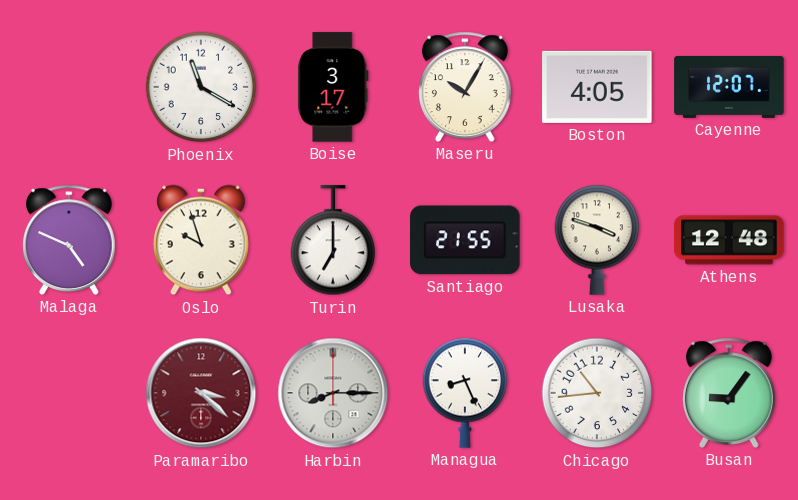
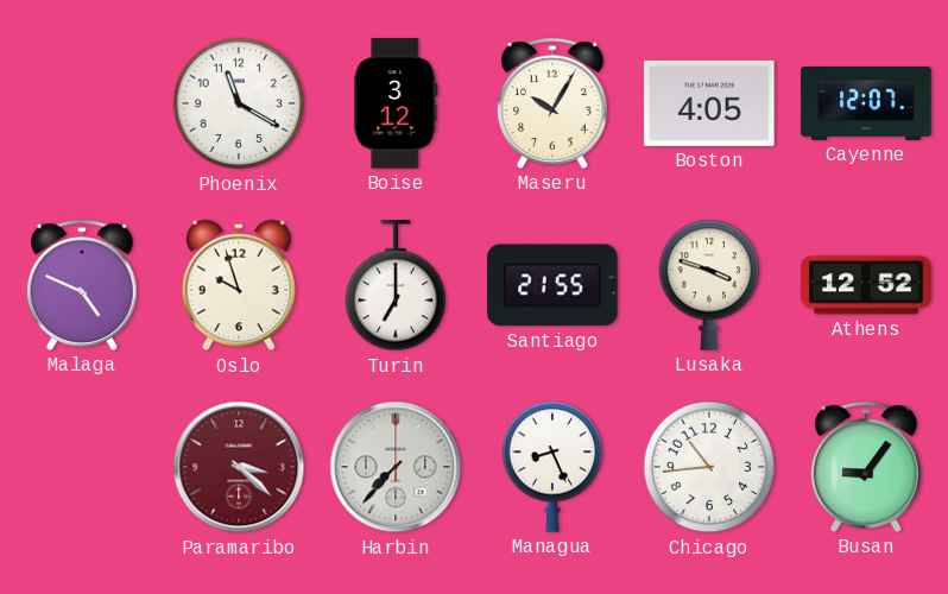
Boise: 3:17 -> 3:12 (396, 103)
Athens: 12:48 -> 12:52 (866, 285)
Harbin: 8:15 -> 7:37 (396, 467)
